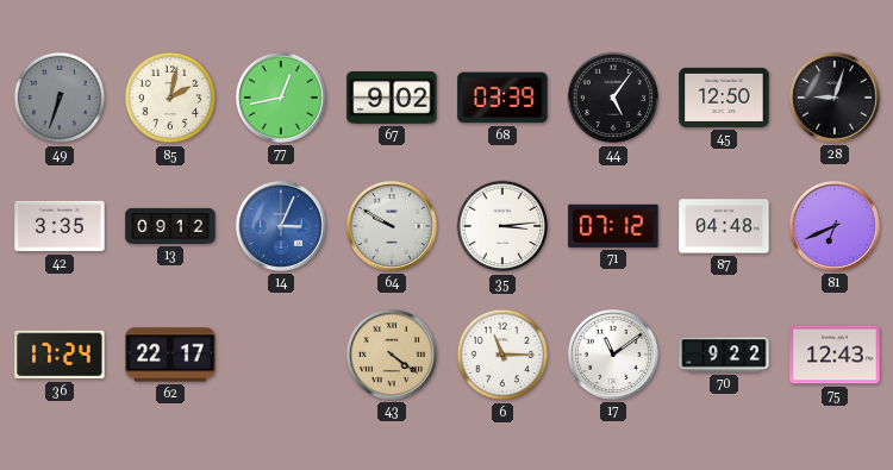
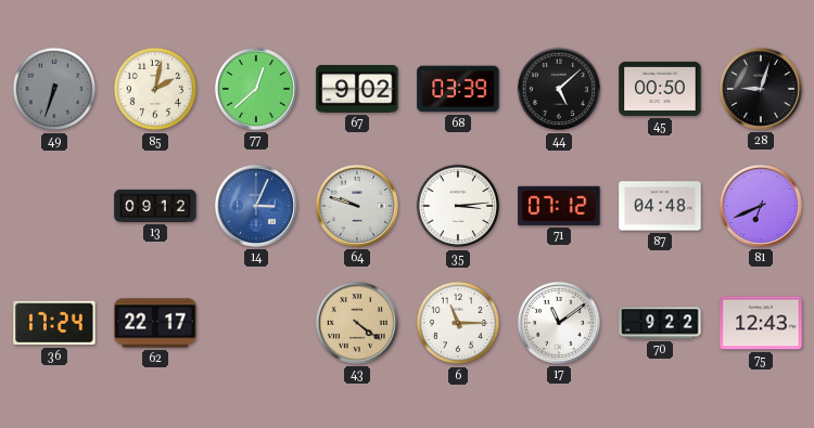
77: 12:43 -> 12:38 (256, 89)
44: 5:06 -> 5:08 (559, 89)
45: 12:50 -> 00:50 (660, 89)
42: 3:35 -> none (60, 226)
64: 9:50 -> 9:48 (357, 206)
